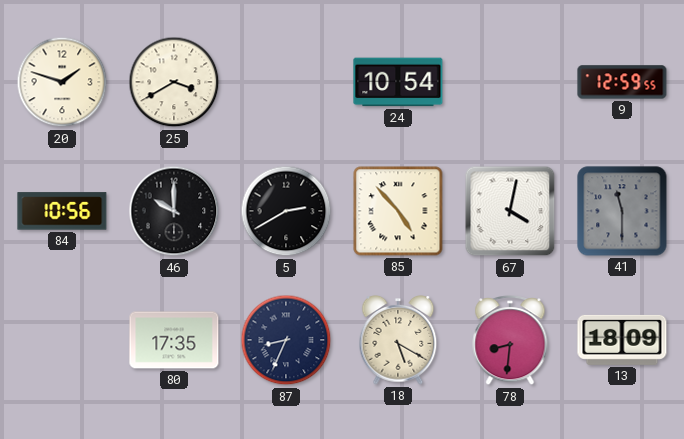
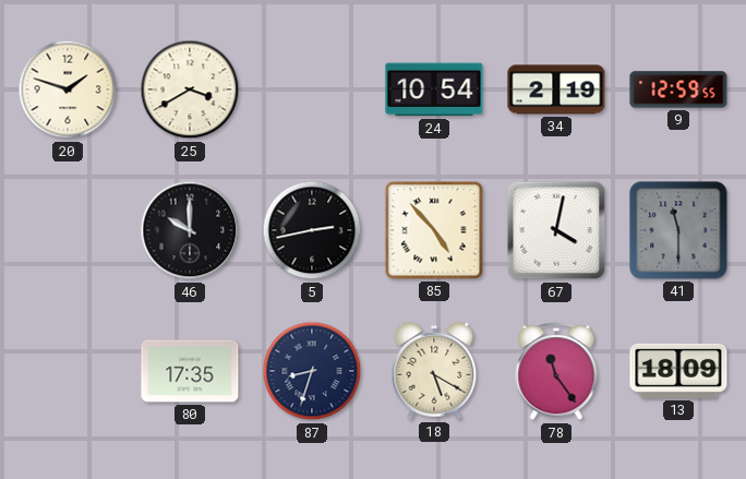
34: none -> 2:19 (556, 89)
84: 10:56 -> none (62, 211)
5: 2:40 -> 2:43 (312, 230)
87: 8:34 -> 8:33 (312, 371)
78: 8:31 -> 11:24 (556, 372)
